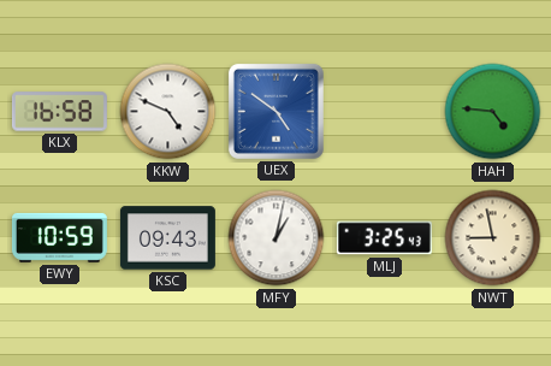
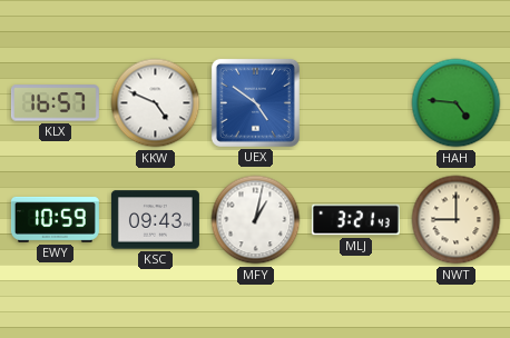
KLX: 16:58 -> 16:57 (55, 103)
MLJ: 3:25 -> 3:21 (355, 220)
NWT: 8:58 -> 9:00 (457, 220)
